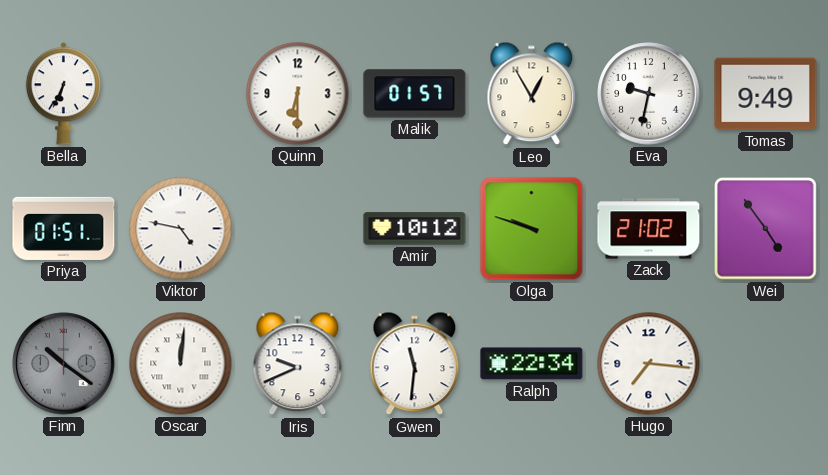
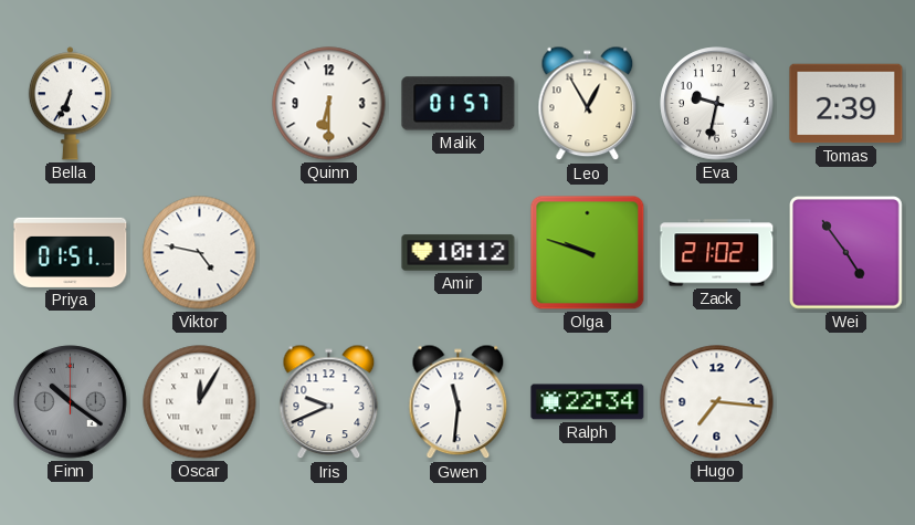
Tomas: 9:49 -> 2:39 (846, 104)
Oscar: 12:01 -> 12:05 (200, 402)
